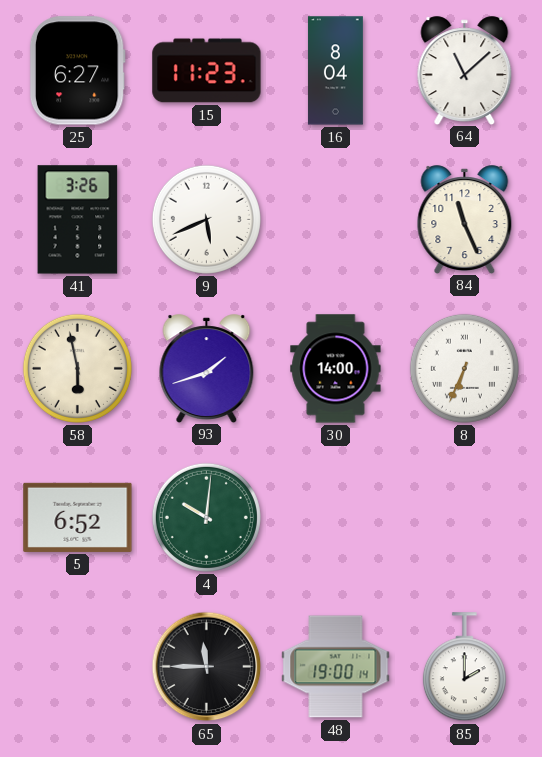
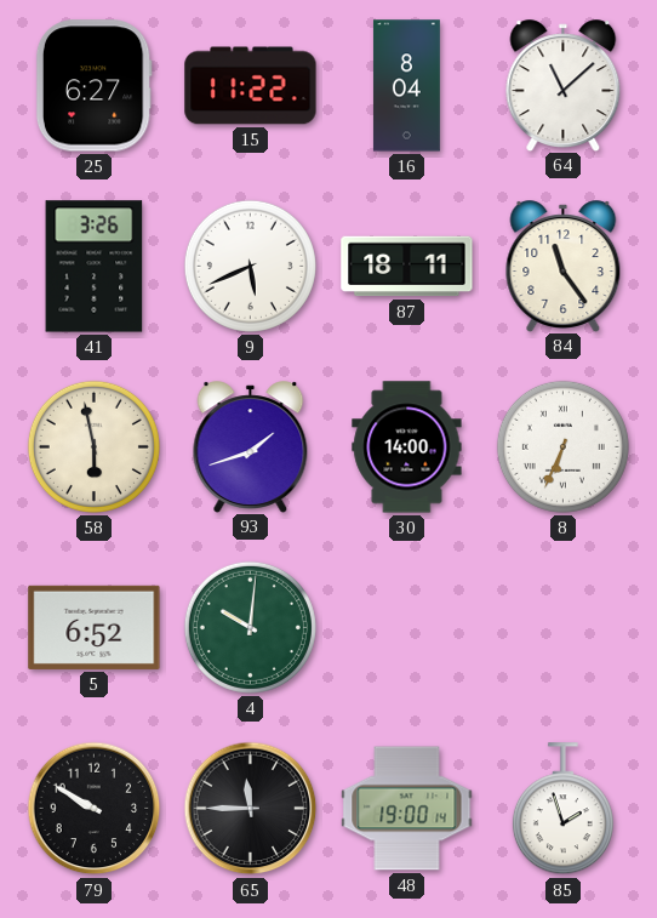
15: 11:23 -> 11:22 (251, 86)
87: none -> 18:11 (407, 267)
84: 11:26 -> 11:24 (564, 266)
79: none -> 9:50 (95, 809)
85: 2:00 -> 1:57 (562, 809)
